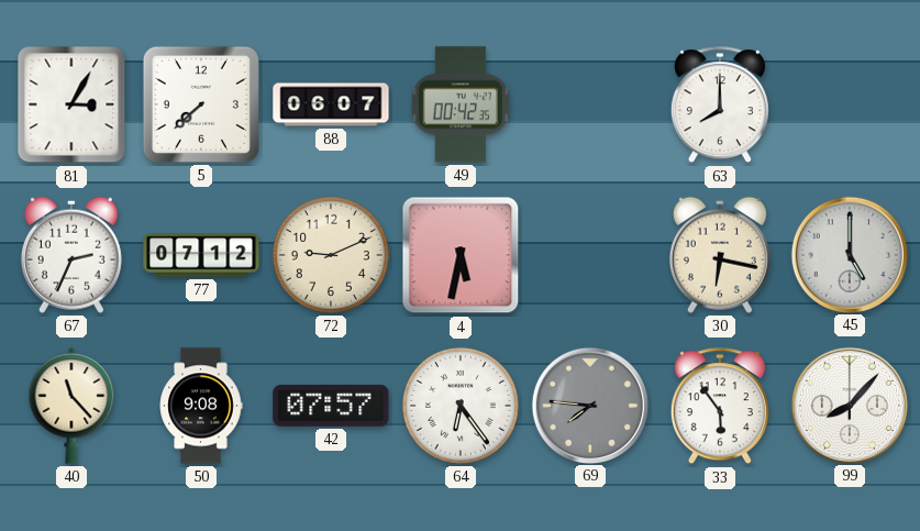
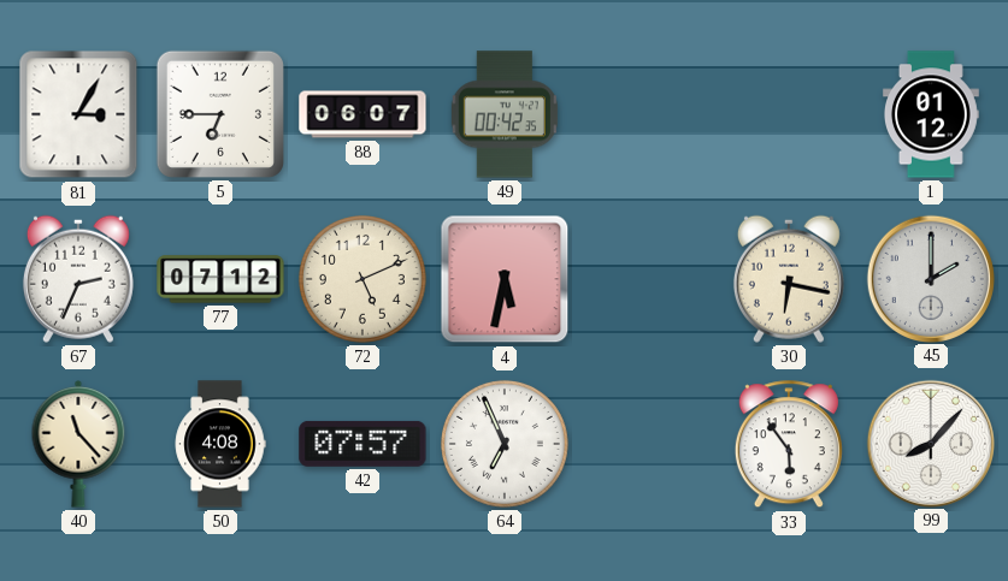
5: 7:38 -> 6:45 (220, 114)
63: 8:00 -> none (720, 106)
1: none -> 01:12 (931, 114)
72: 9:11 -> 5:11 (362, 279)
45: 5:00 -> 2:00 (930, 278)
50: 9:08 -> 4:08 (220, 444)
64: 6:24 -> 6:56 (505, 444)
69: 7:46 -> none (589, 405)
